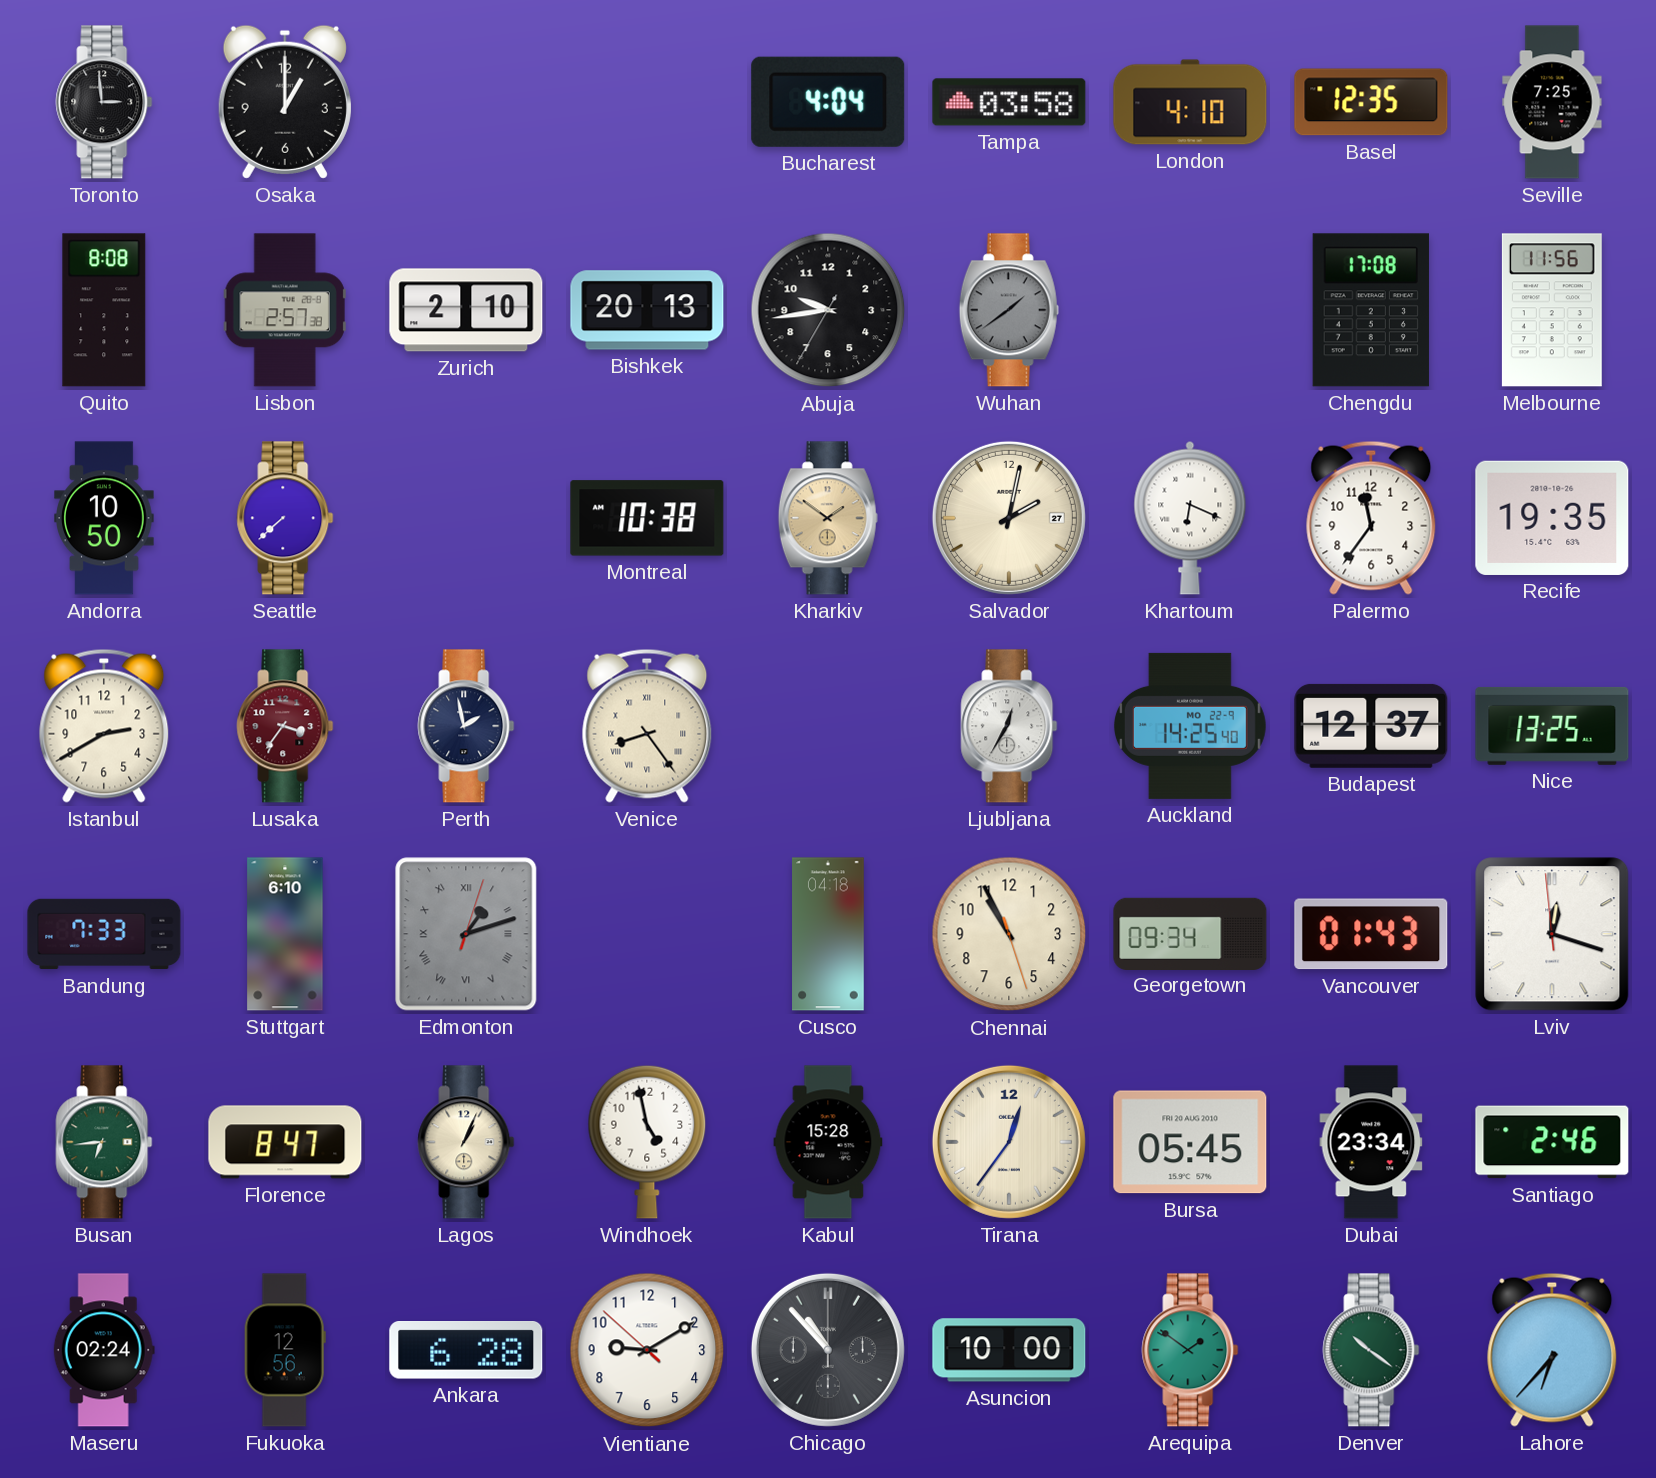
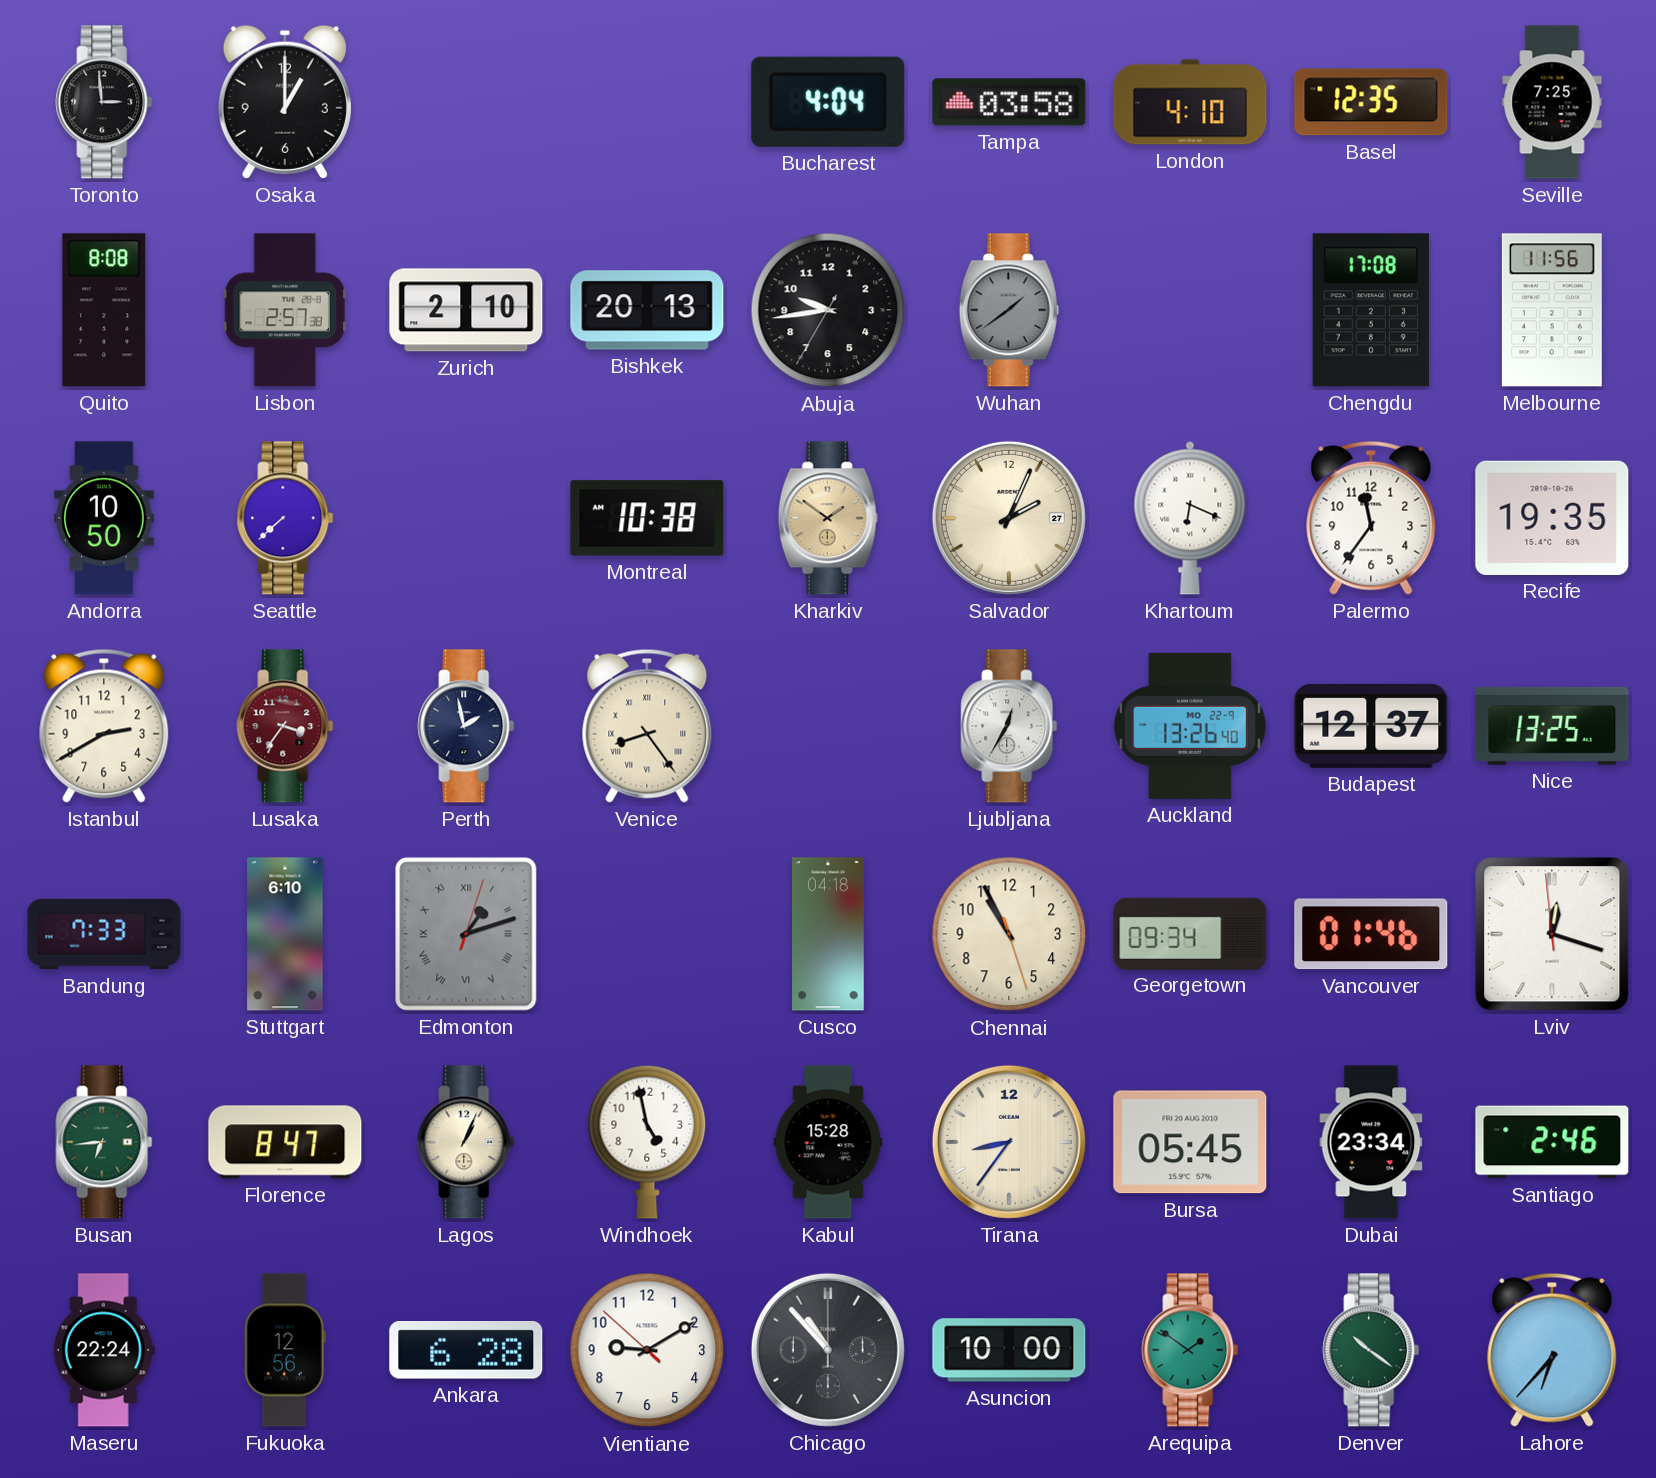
Salvador: 2:02 -> 2:04 (1009, 518)
Auckland: 14:25 -> 13:26 (1190, 726)
Vancouver: 01:43 -> 01:46 (1371, 934)
Tirana: 12:36 -> 8:36 (1009, 1142)
Maseru: 02:24 -> 22:24 (104, 1350)
